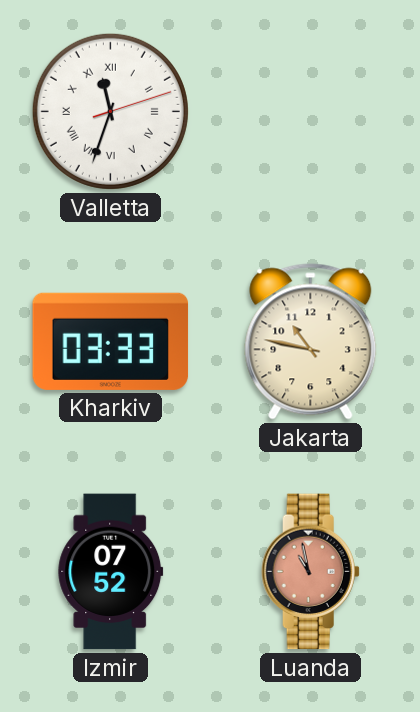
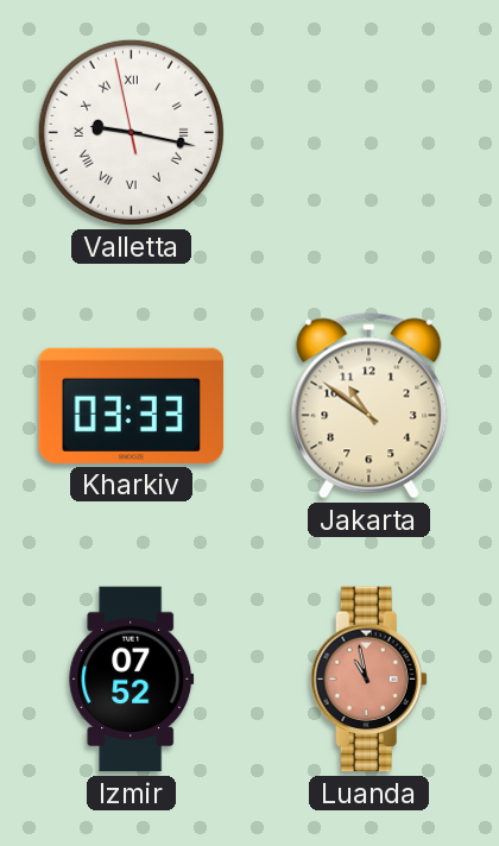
Valletta: 11:33 -> 9:16 (131, 132)
Jakarta: 10:47 -> 10:51 (369, 406)
